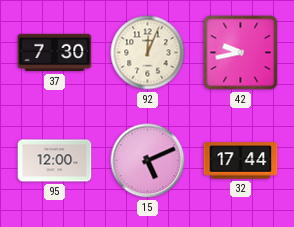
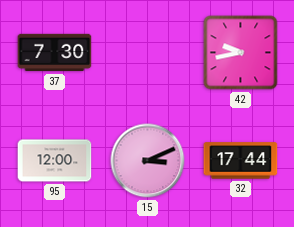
92: 12:04 -> none (148, 53)
15: 5:11 -> 3:11 (148, 161)
